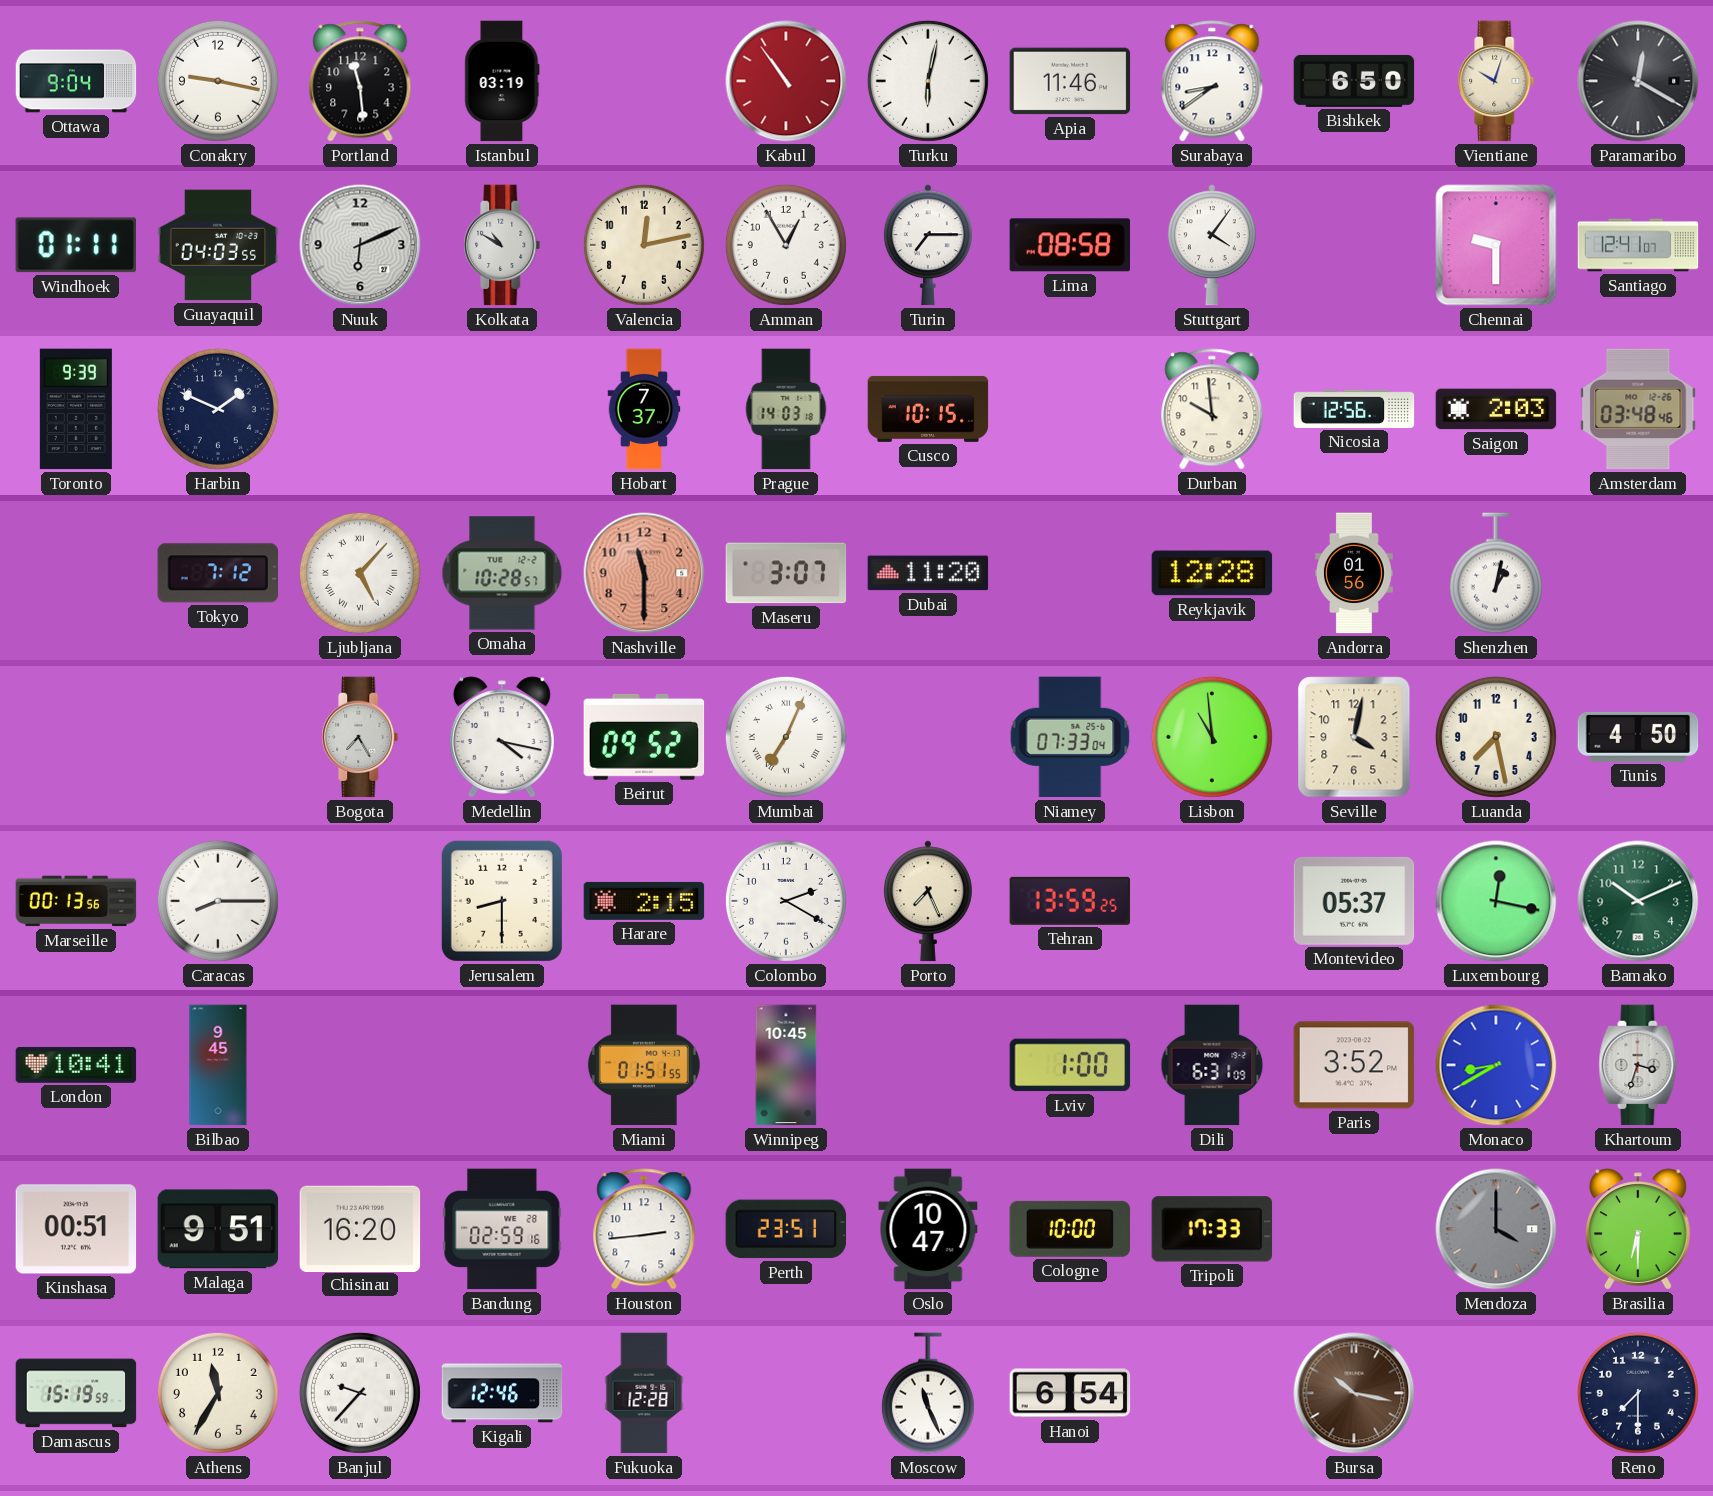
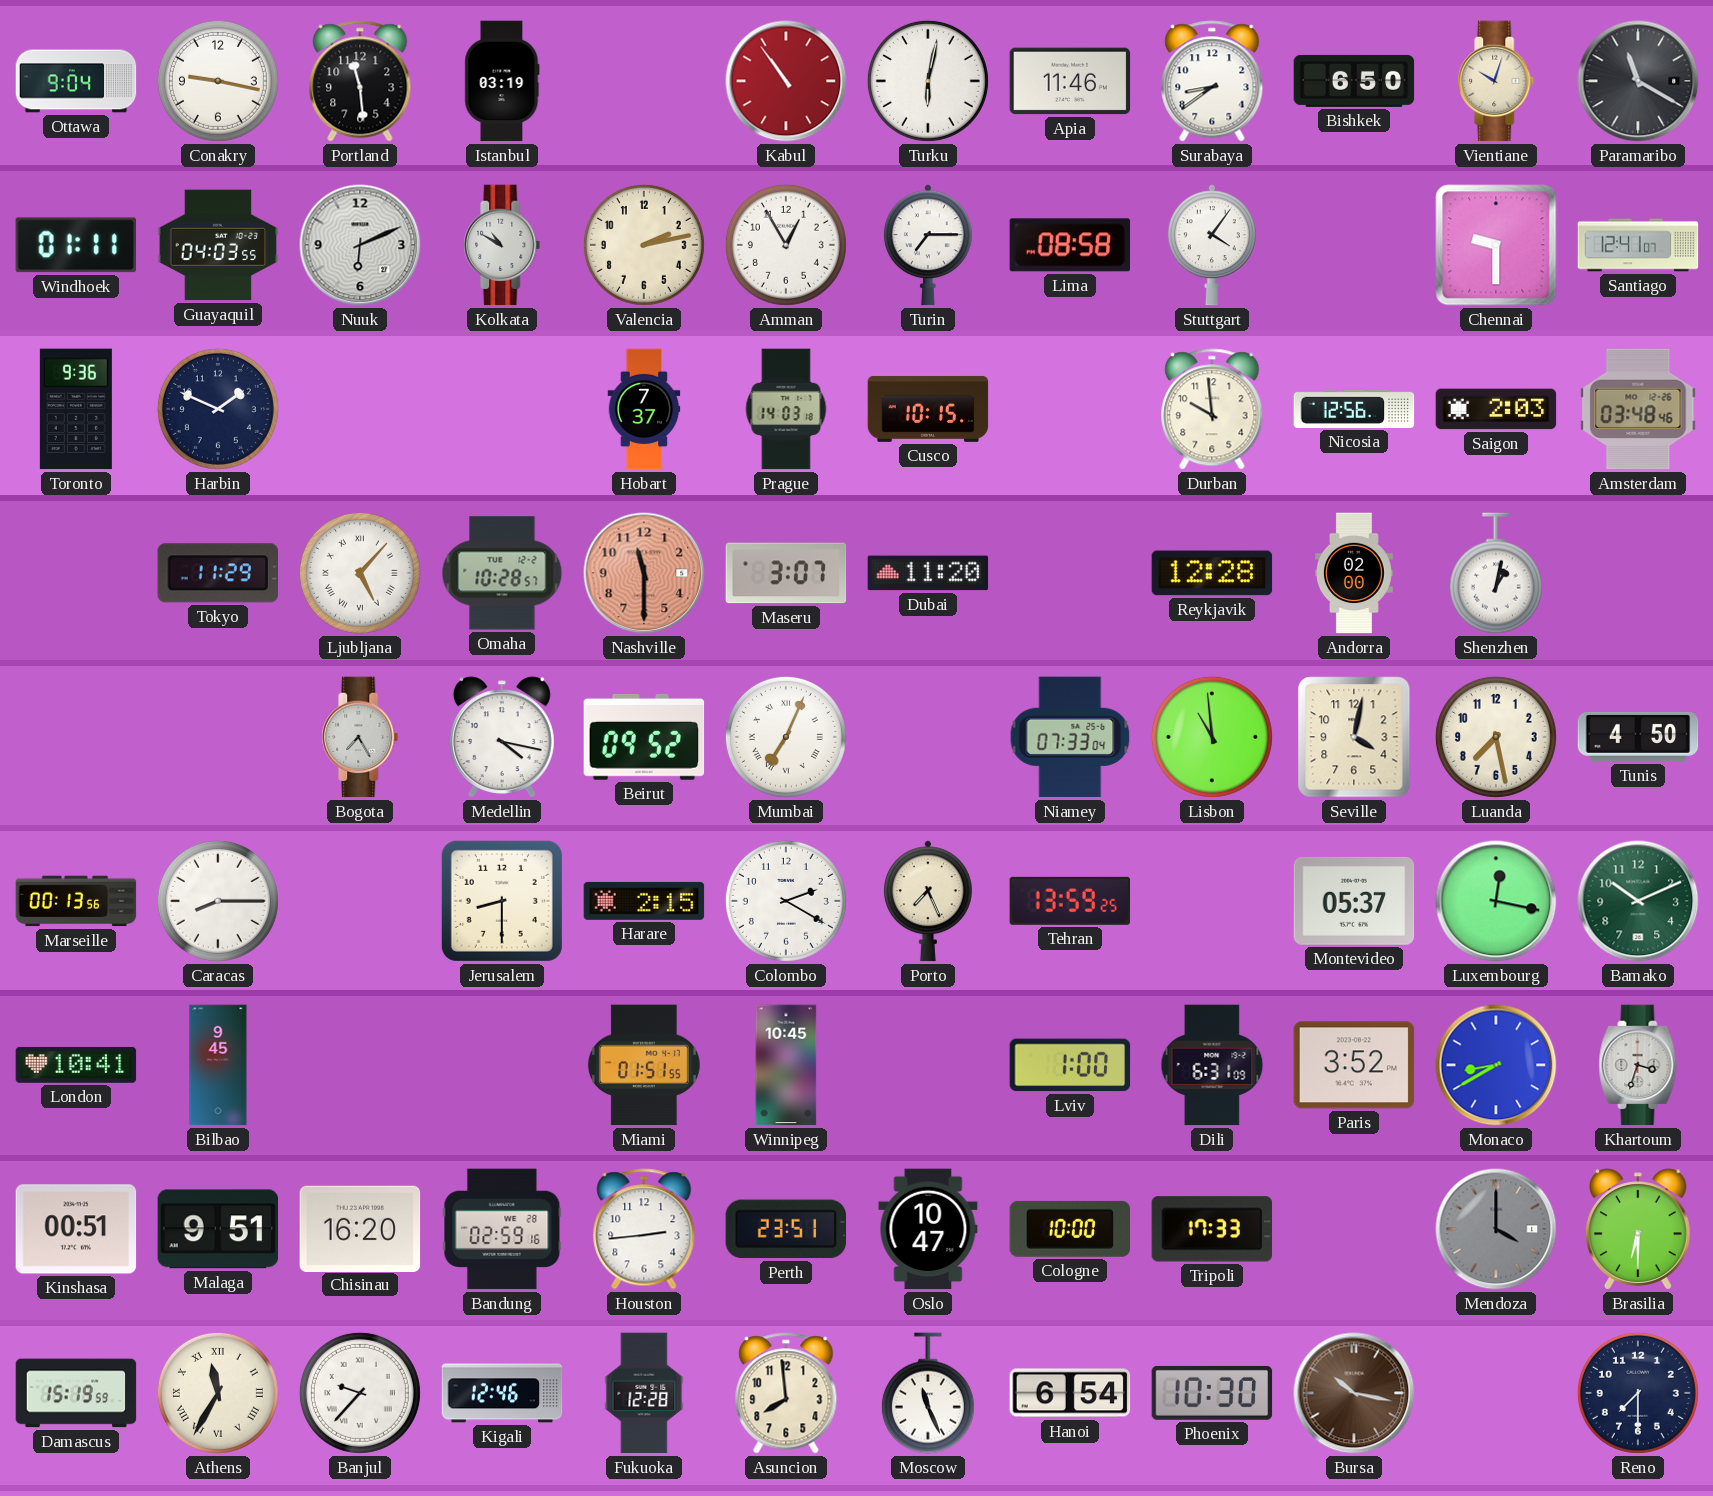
Paramaribo: 12:20 -> 11:20 (1638, 81)
Valencia: 12:13 -> 2:13 (644, 245)
Toronto: 9:39 -> 9:36 (76, 409)
Tokyo: 7:12 -> 11:29 (218, 573)
Andorra: 01:56 -> 02:00 (1355, 573)
Athens numerals: Arabic -> Roman (218, 1393)
Asuncion: none -> 7:59 (786, 1393)
Phoenix: none -> 10:30 (1212, 1393)
